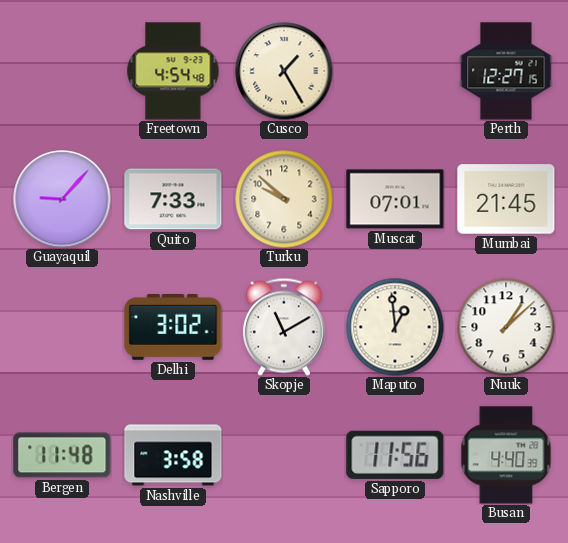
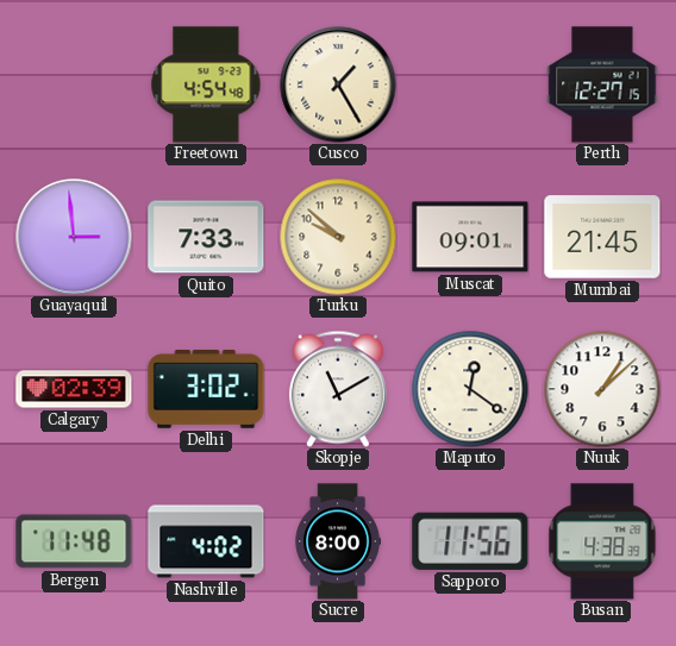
Guayaquil: 9:07 -> 2:59 (74, 237)
Muscat: 07:01 -> 09:01 (470, 237)
Calgary: none -> 02:39 (74, 389)
Maputo: 12:59 -> 12:21 (470, 389)
Nashville: 3:58 -> 4:02 (206, 541)
Sucre: none -> 8:00 (337, 541)
Busan: 4:40 -> 4:38 (602, 541)
